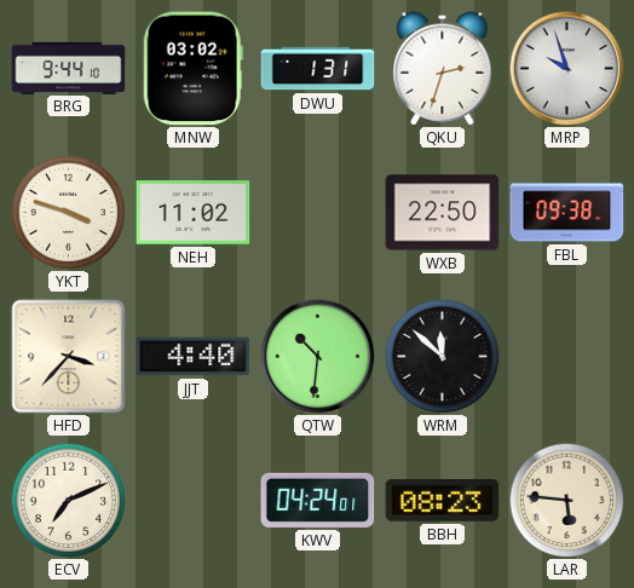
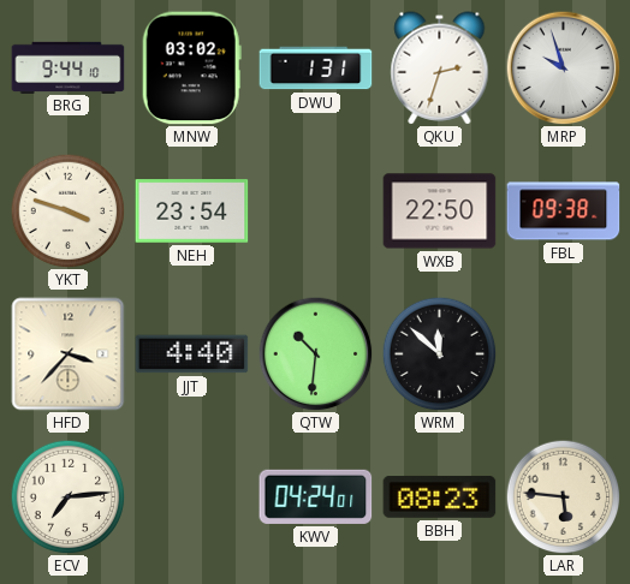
NEH: 11:02 -> 23:54 (192, 211)
ECV: 7:11 -> 7:14 (67, 496)
